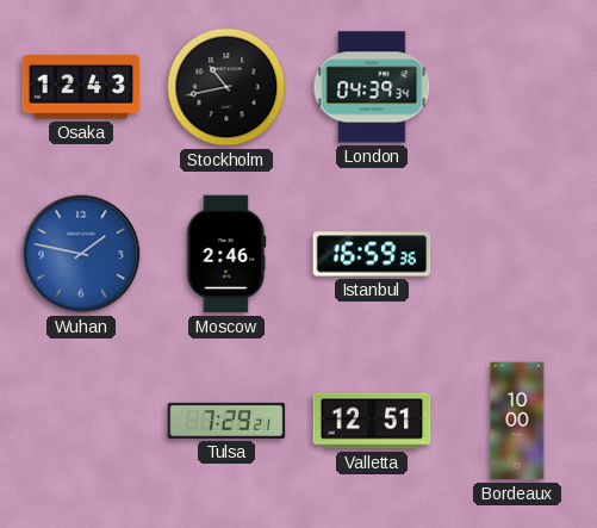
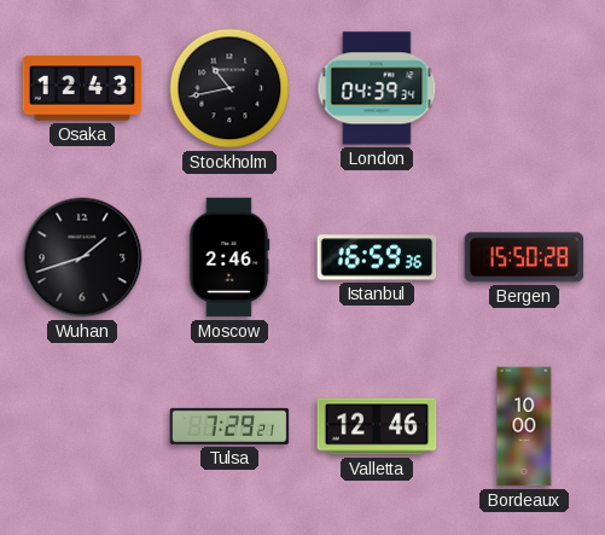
Wuhan: 1:47 -> 1:42 (82, 257)
Wuhan dial: blue -> black (82, 257)
Bergen: none -> 15:50 (524, 257)
Valletta: 12:51 -> 12:46 (377, 426)
